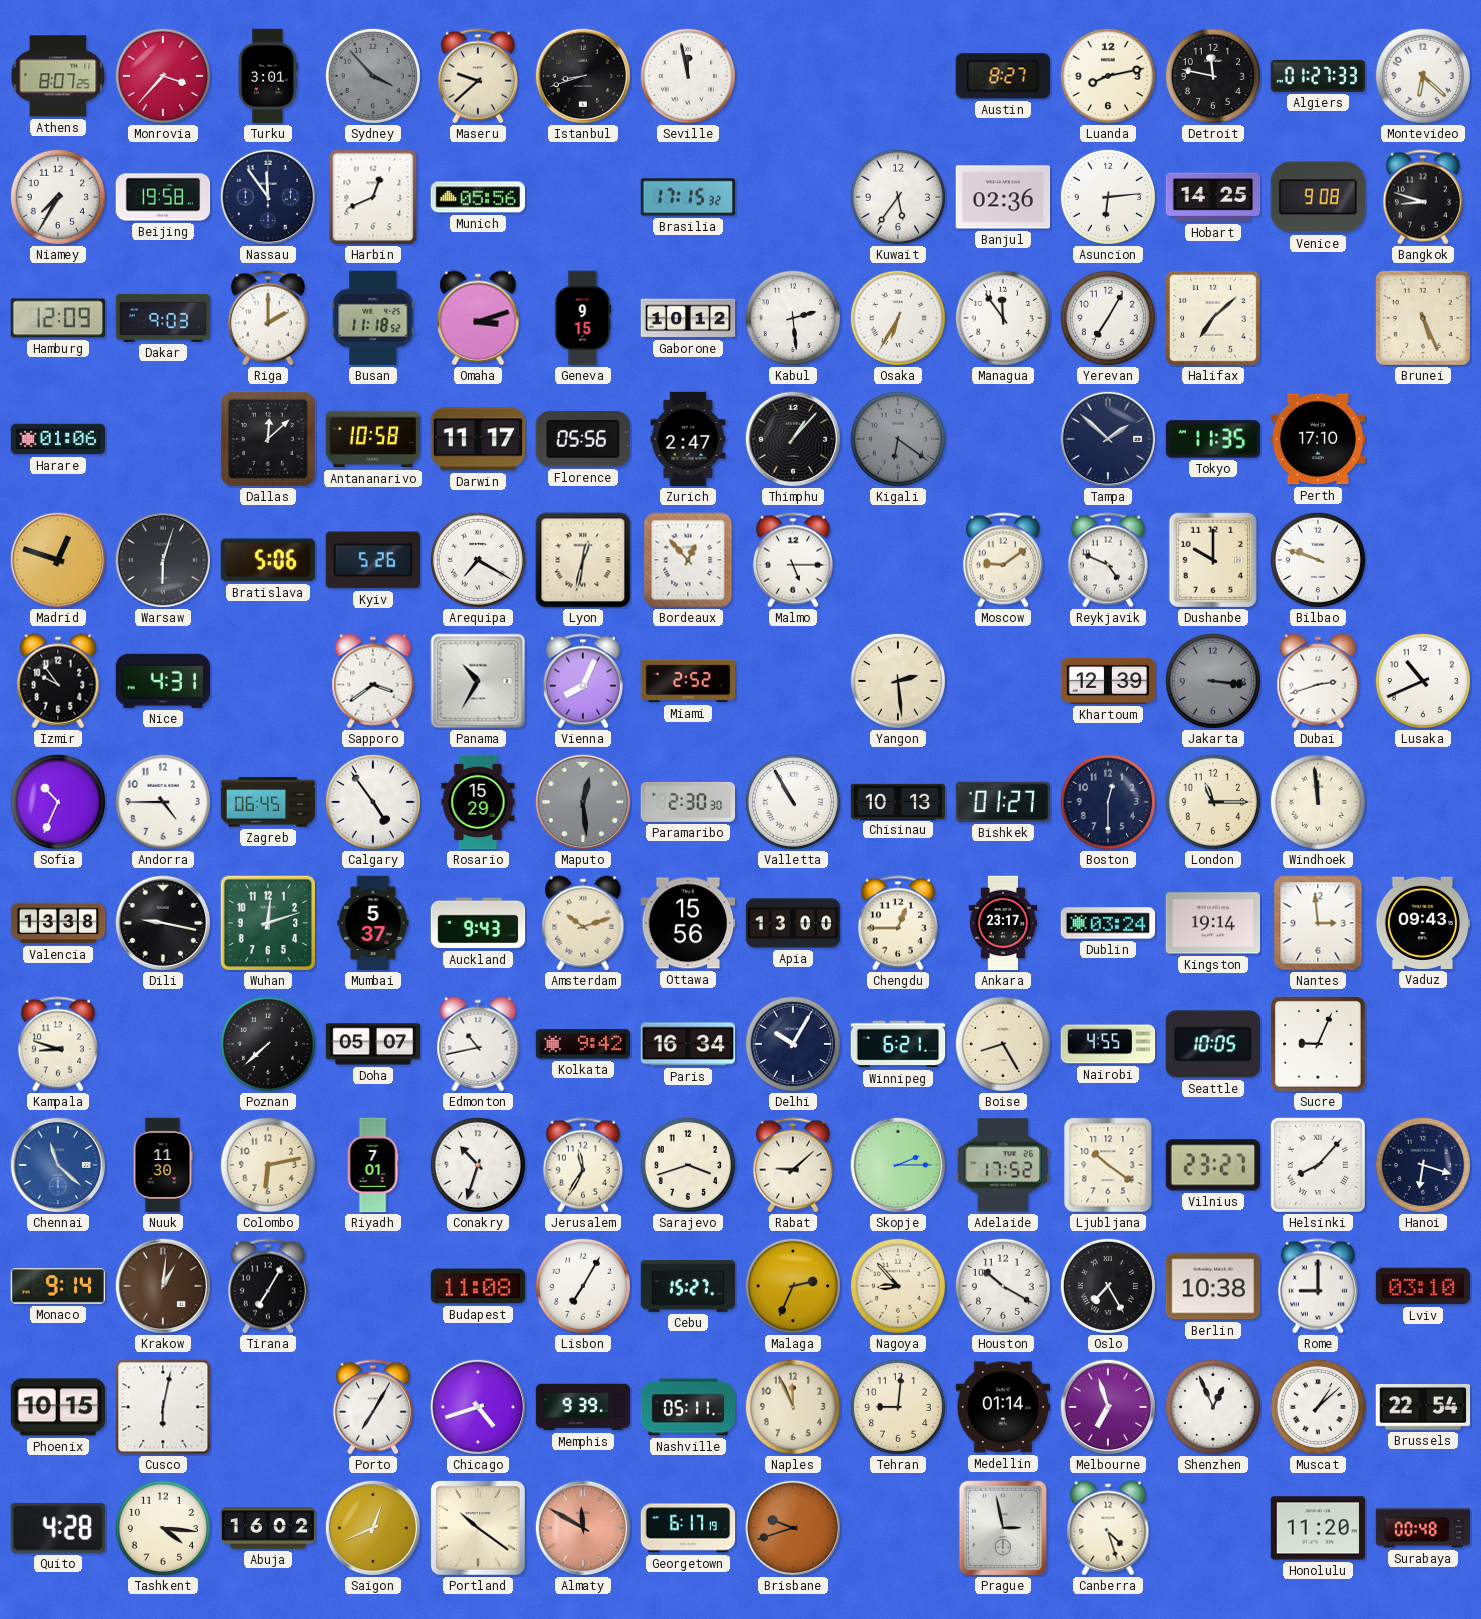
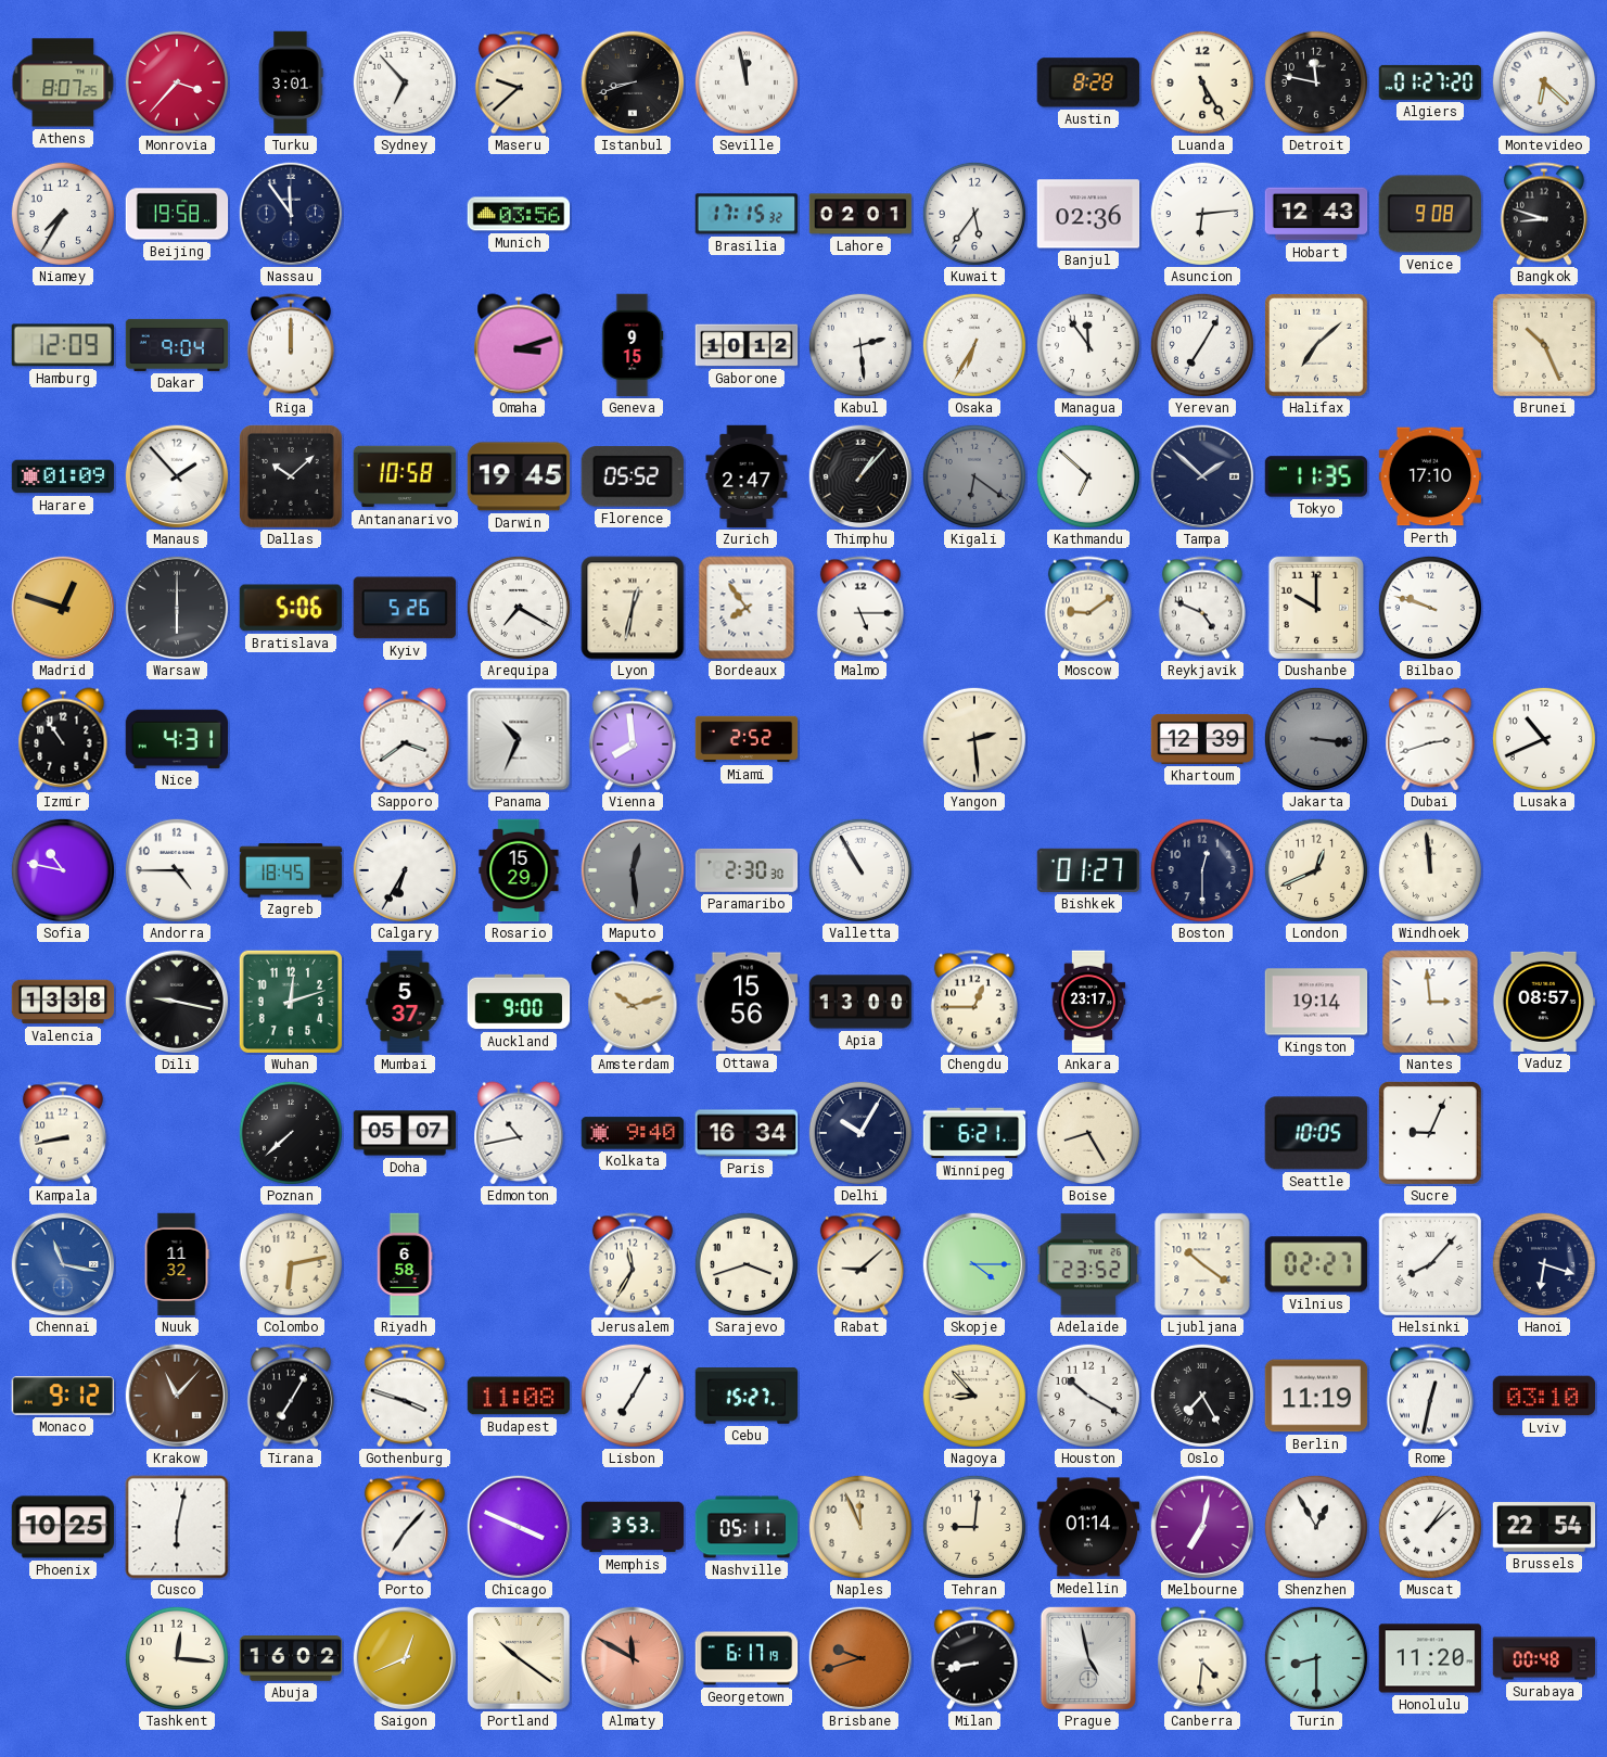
Sydney: 3:53 -> 6:53 (405, 82)
Sydney dial: grey -> white (405, 82)
Austin: 8:27 -> 8:28 (1088, 82)
Luanda: 8:13 -> 5:25 (1202, 82)
Algiers: 01:27:33 -> 01:27:20 (1430, 82)
Harbin: 12:41 -> none (373, 197)
Munich: 05:56 -> 03:56 (519, 214)
Lahore: none -> 02:01 (860, 214)
Hobart: 14:25 -> 12:43 (1316, 214)
Dakar: 9:03 -> 9:04 (177, 345)
Riga: 2:00 -> 12:00 (291, 345)
Busan: 11:18 -> none (373, 318)
Brunei: 5:26 -> 10:26 (1545, 346)
Harare: 01:06 -> 01:09 (63, 476)
Manaus: none -> 1:53 (177, 476)
Dallas: 12:08 -> 10:08 (291, 476)
Darwin: 11:17 -> 19:45 (519, 476)
Florence: 05:56 -> 05:52 (633, 476)
Kathmandu: none -> 6:52 (1088, 476)
Warsaw: 6:03 -> 6:00 (177, 608)
Bordeaux: 12:53 -> 7:54 (747, 608)
Izmir: 9:54 -> 10:54 (63, 739)
Panama: 10:35 -> 10:34 (519, 739)
Vienna: 8:04 -> 7:59 (633, 739)
Sofia: 10:34 -> 10:47 (63, 870)
Zagreb: 06:45 -> 18:45 (291, 870)
Calgary: 4:54 -> 6:35 (405, 870)
Chisinau: 10:13 -> none (898, 801)
London: 11:15 -> 12:41 (1316, 870)
Auckland: 9:43 -> 9:00 (519, 1002)
Dublin: 03:24 -> none (1108, 923)
Vaduz: 09:43 -> 08:57 (1544, 1002)
Kampala: 8:48 -> 8:43 (63, 1133)
Kolkata: 9:42 -> 9:40 (633, 1133)
Nairobi: 4:55 -> none (1108, 1044)
Chennai: 11:22 -> 11:17 (63, 1264)
Nuuk: 11:30 -> 11:32 (177, 1264)
Riyadh: 7:01 -> 6:58 (405, 1264)
Conakry: 10:33 -> none (478, 1165)
Skopje: 2:15 -> 4:15 (974, 1264)
Adelaide: 17:52 -> 23:52 (1088, 1264)
Vilnius: 23:27 -> 02:27 (1315, 1264)
Monaco: 9:14 -> 9:12 (62, 1396)
Krakow: 1:01 -> 11:07 (177, 1396)
Gothenburg: none -> 3:48 (405, 1396)
Malaga: 2:34 -> none (793, 1286)
Berlin: 10:38 -> 11:19 (1316, 1396)
Rome: 9:00 -> 12:32 (1430, 1396)
Phoenix: 10:15 -> 10:25 (63, 1527)
Porto: 7:05 -> 7:07 (405, 1527)
Chicago: 4:42 -> 3:49 (519, 1527)
Memphis: 9:39 -> 3:53 (633, 1527)
Melbourne: 6:57 -> 7:02 (1202, 1527)
Shenzhen: 12:56 -> 12:55 (1316, 1527)
Quito: 4:28 -> none (57, 1528)
Tashkent: 4:16 -> 12:16 (177, 1658)
Milan: none -> 8:43 (974, 1658)
Prague: 2:58 -> 4:58 (1087, 1657)
Canberra: 4:27 -> 4:31 (1202, 1658)
Turin: none -> 8:30 (1316, 1658)
